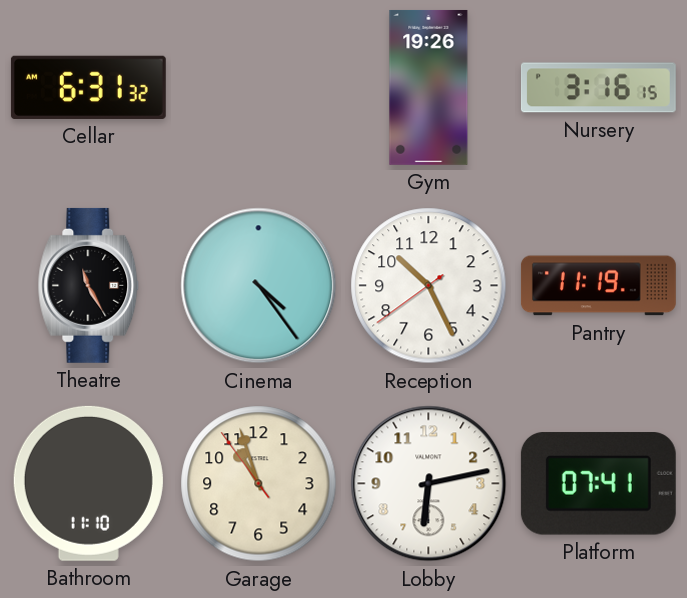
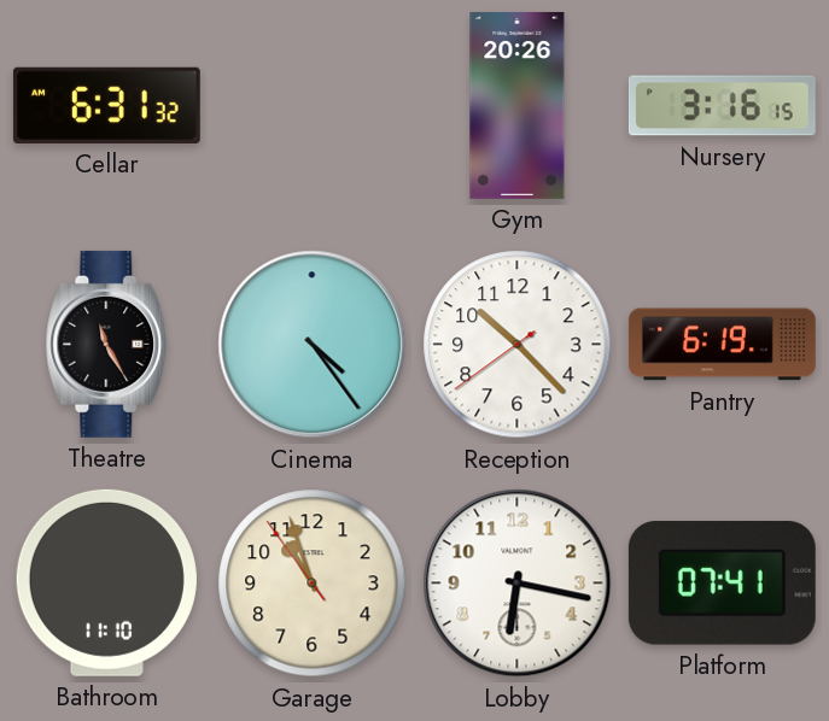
Gym: 19:26 -> 20:26 (518, 105)
Reception: 10:25 -> 10:22 (518, 345)
Pantry: 11:19 -> 6:19 (722, 345)
Lobby: 6:13 -> 6:17 (518, 584)
